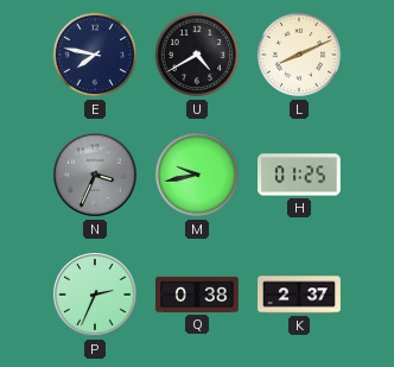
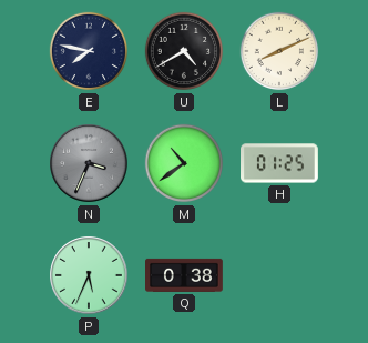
M: 9:43 -> 10:39 (184, 163)
P: 2:34 -> 5:34 (89, 275)
K: 2:37 -> none (299, 295)
